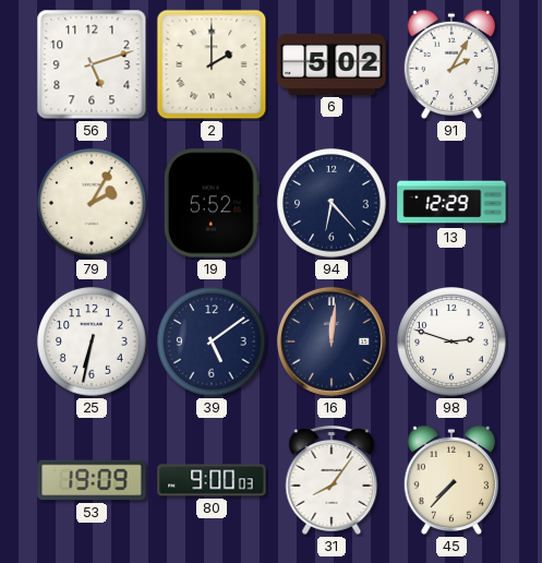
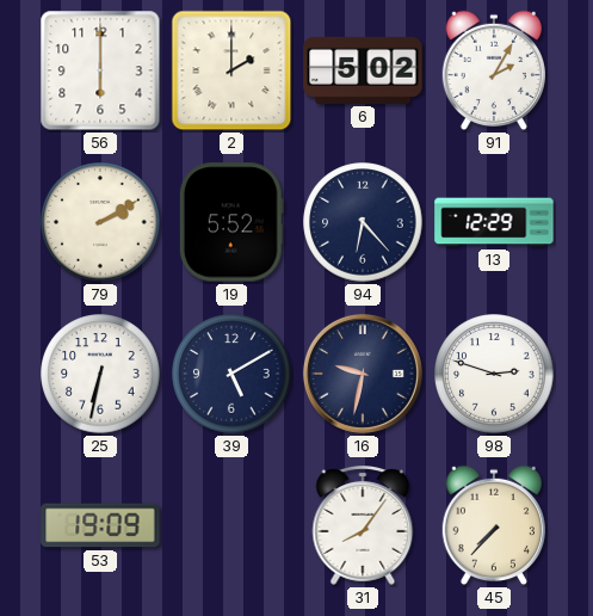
56: 5:12 -> 6:00 (100, 70)
79: 2:05 -> 2:10 (100, 222)
39: 5:09 -> 5:10 (231, 374)
16: 12:01 -> 9:32 (363, 374)
80: 9:00 -> none (212, 480)
